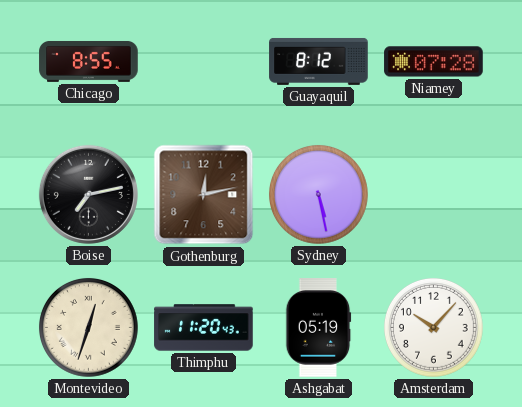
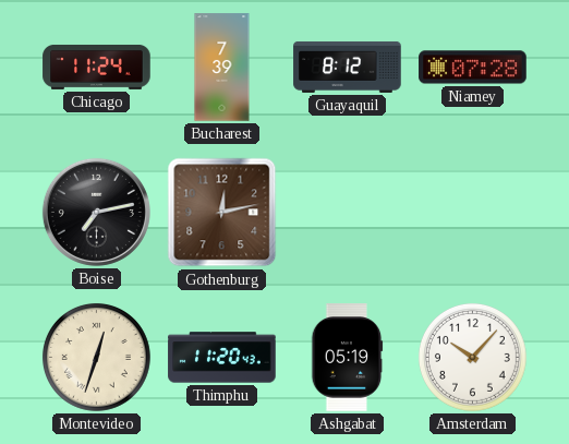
Chicago: 8:55 -> 11:24 (97, 67)
Bucharest: none -> 7:39 (222, 68)
Sydney: 5:28 -> none (318, 194)
